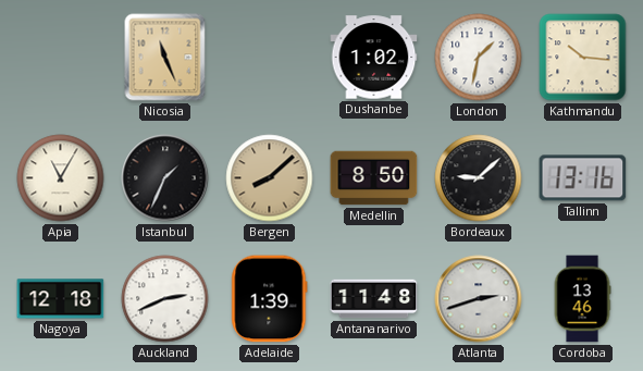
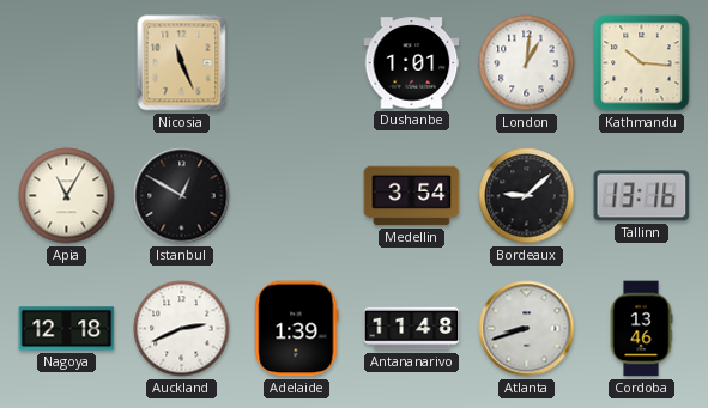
Dushanbe: 1:02 -> 1:01 (412, 63)
London: 1:32 -> 1:01 (527, 63)
Istanbul: 1:34 -> 12:50 (182, 196)
Bergen: 8:08 -> none (270, 178)
Medellin: 8:50 -> 3:54 (412, 196)
Atlanta: 2:42 -> 8:42 (527, 329)
